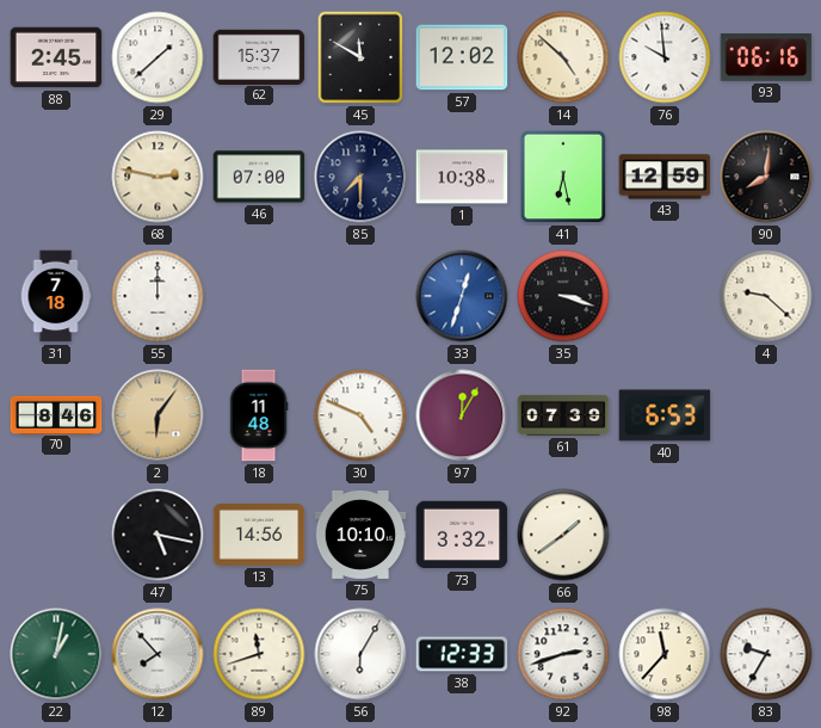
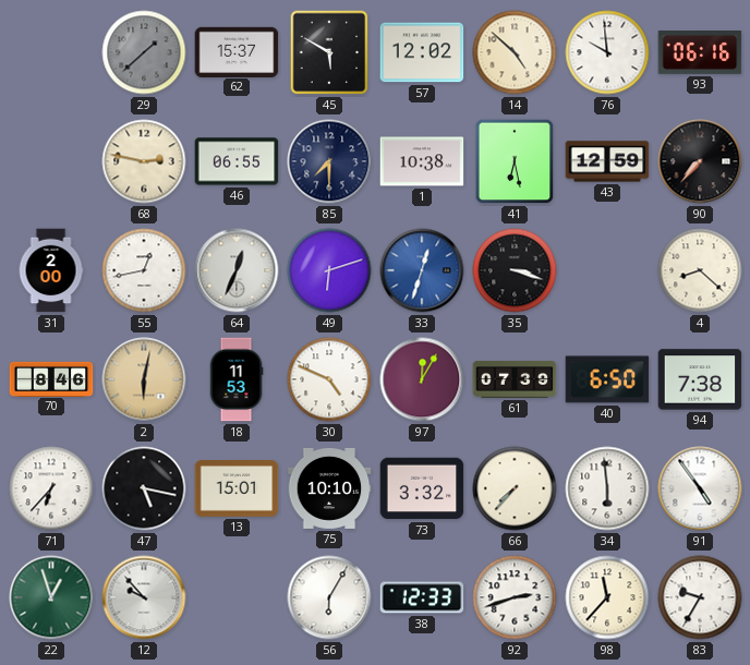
88: 2:45 -> none (56, 57)
29 dial: white -> grey (144, 52)
45: 11:50 -> 5:50 (329, 52)
46: 07:00 -> 06:55 (237, 161)
90: 8:01 -> 7:37 (700, 161)
31: 7:18 -> 2:00 (51, 270)
55: 12:00 -> 12:43 (144, 270)
64: none -> 12:34 (237, 270)
49: none -> 6:12 (329, 270)
4: 9:22 -> 8:22 (700, 270)
2: 6:06 -> 6:02 (144, 379)
18: 11:48 -> 11:53 (237, 379)
40: 6:53 -> 6:50 (607, 379)
94: none -> 7:38 (700, 379)
71: none -> 6:37 (51, 488)
13: 14:56 -> 15:01 (237, 489)
66: 1:39 -> 7:37 (515, 488)
34: none -> 5:59 (607, 488)
91: none -> 4:54 (700, 488)
22: 1:02 -> 12:57 (51, 597)
12: 7:53 -> 9:53 (144, 597)
89: 11:42 -> none (259, 654)
